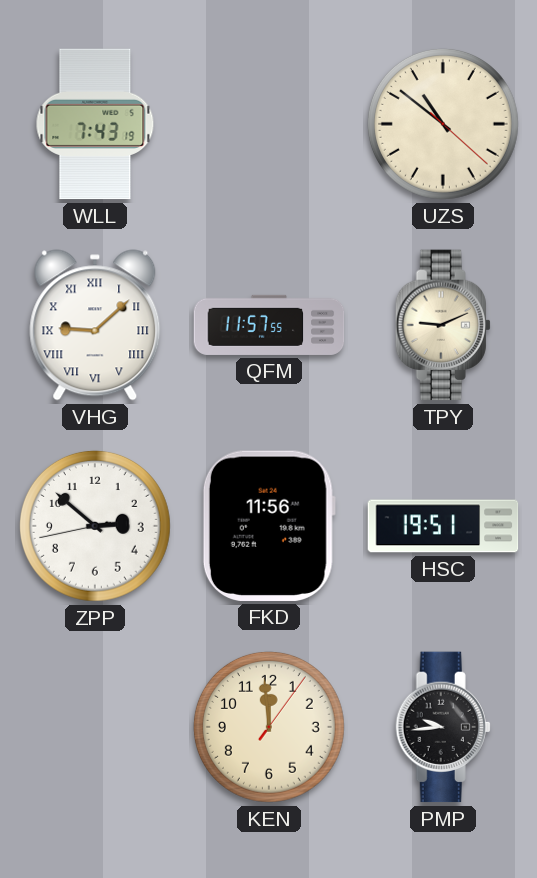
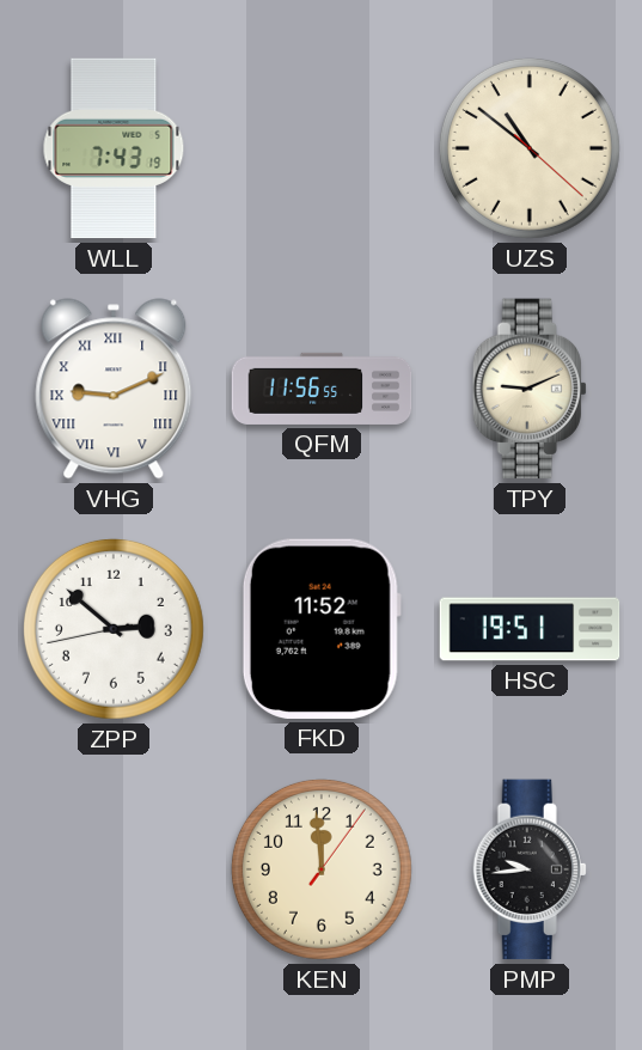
VHG: 9:08 -> 9:11 (114, 389)
QFM: 11:57 -> 11:56 (322, 389)
FKD: 11:56 -> 11:52 (322, 629)
